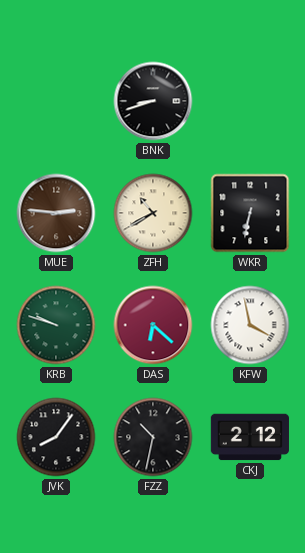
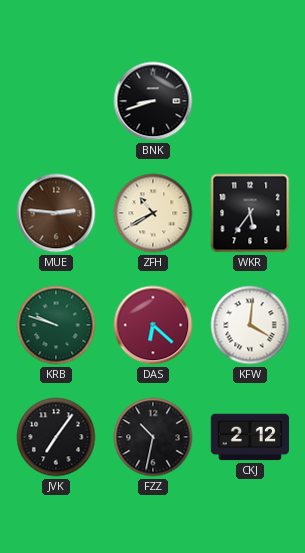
WKR: 6:32 -> 5:36 (250, 213)
KFW: 3:58 -> 4:01 (250, 325)
JVK: 8:06 -> 7:06 (56, 437)
